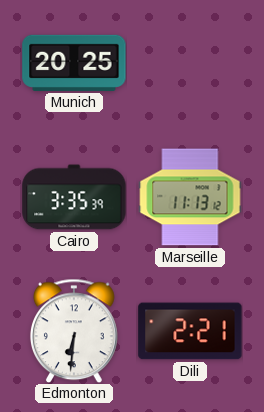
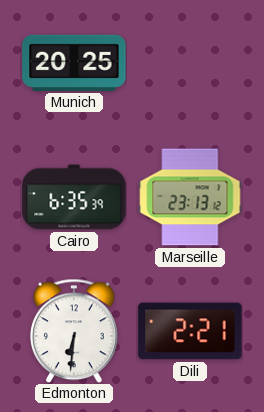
Cairo: 3:35 -> 6:35 (74, 197)
Marseille: 11:13 -> 23:13 (190, 197)
